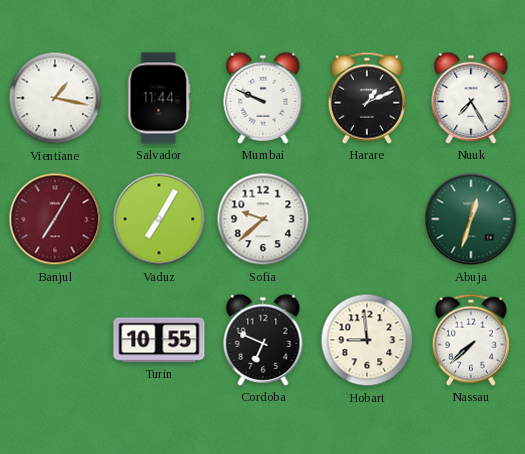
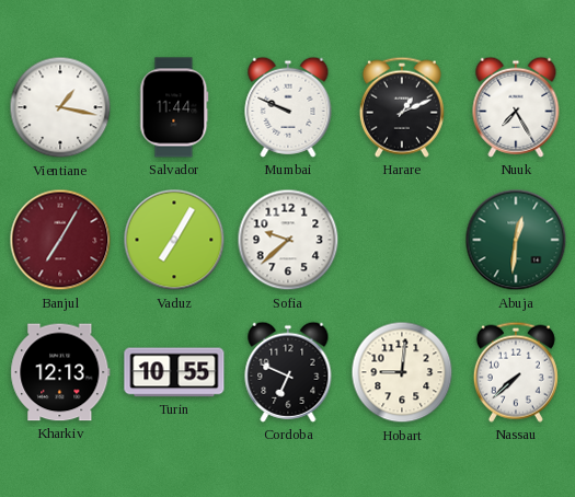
Abuja: 12:33 -> 12:31 (516, 240)
Kharkiv: none -> 12:13 (60, 372)
Hobart: 8:59 -> 9:01 (402, 372)
